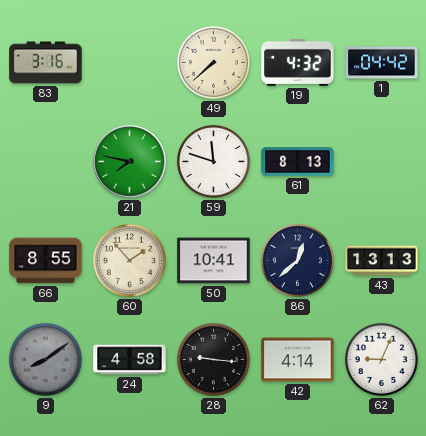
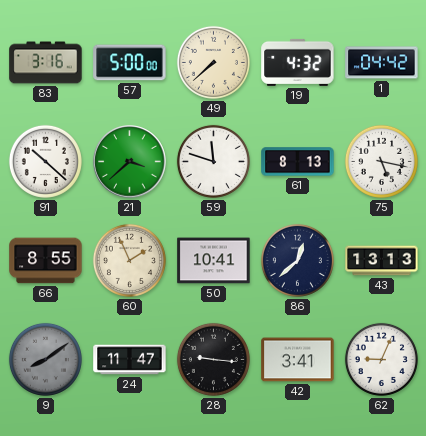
57: none -> 5:00 (130, 63)
91: none -> 10:22 (45, 161)
21: 7:47 -> 3:38 (130, 162)
75: none -> 5:17 (381, 161)
60: 1:53 -> 1:56 (129, 260)
24: 4:58 -> 11:47 (130, 360)
42: 4:14 -> 3:41 (298, 360)
